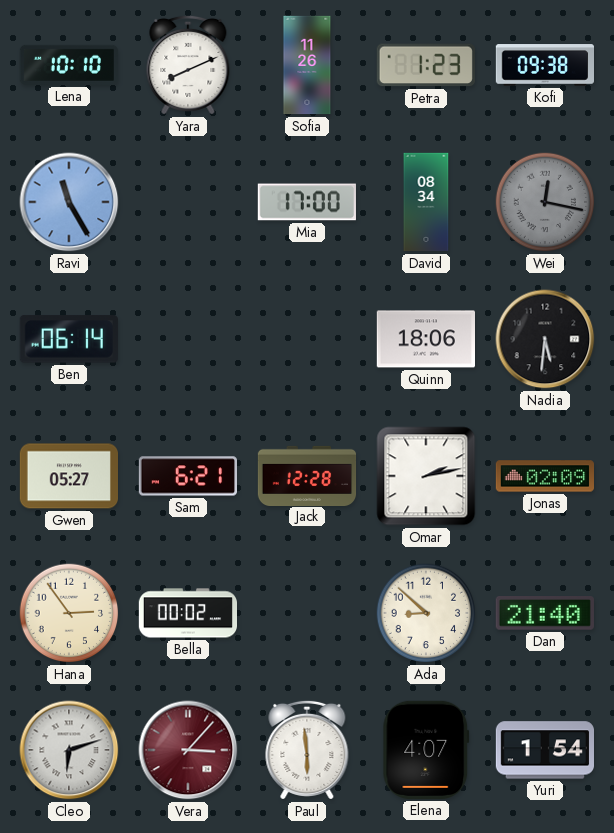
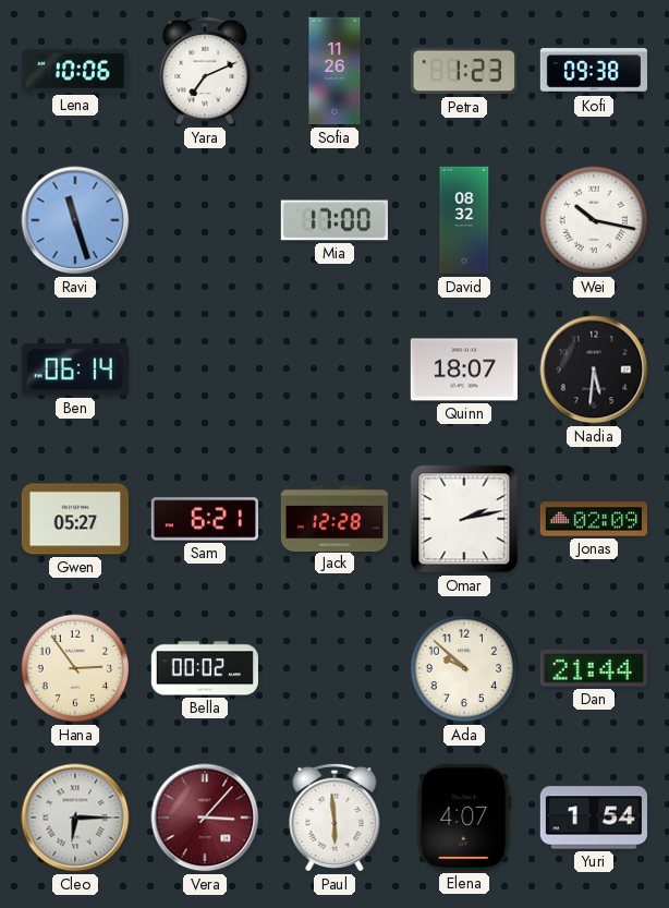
Lena: 10:10 -> 10:06 (75, 71)
Yara: 8:11 -> 7:11 (205, 71)
Ravi: 11:25 -> 11:27 (75, 220)
David: 08:34 -> 08:32 (464, 220)
Wei: 12:17 -> 10:17 (594, 220)
Wei dial: grey -> white (594, 220)
Quinn: 18:06 -> 18:07 (463, 370)
Ada: 8:52 -> 9:52 (464, 668)
Dan: 21:40 -> 21:44 (594, 669)
Cleo: 6:12 -> 6:15 (75, 818)
